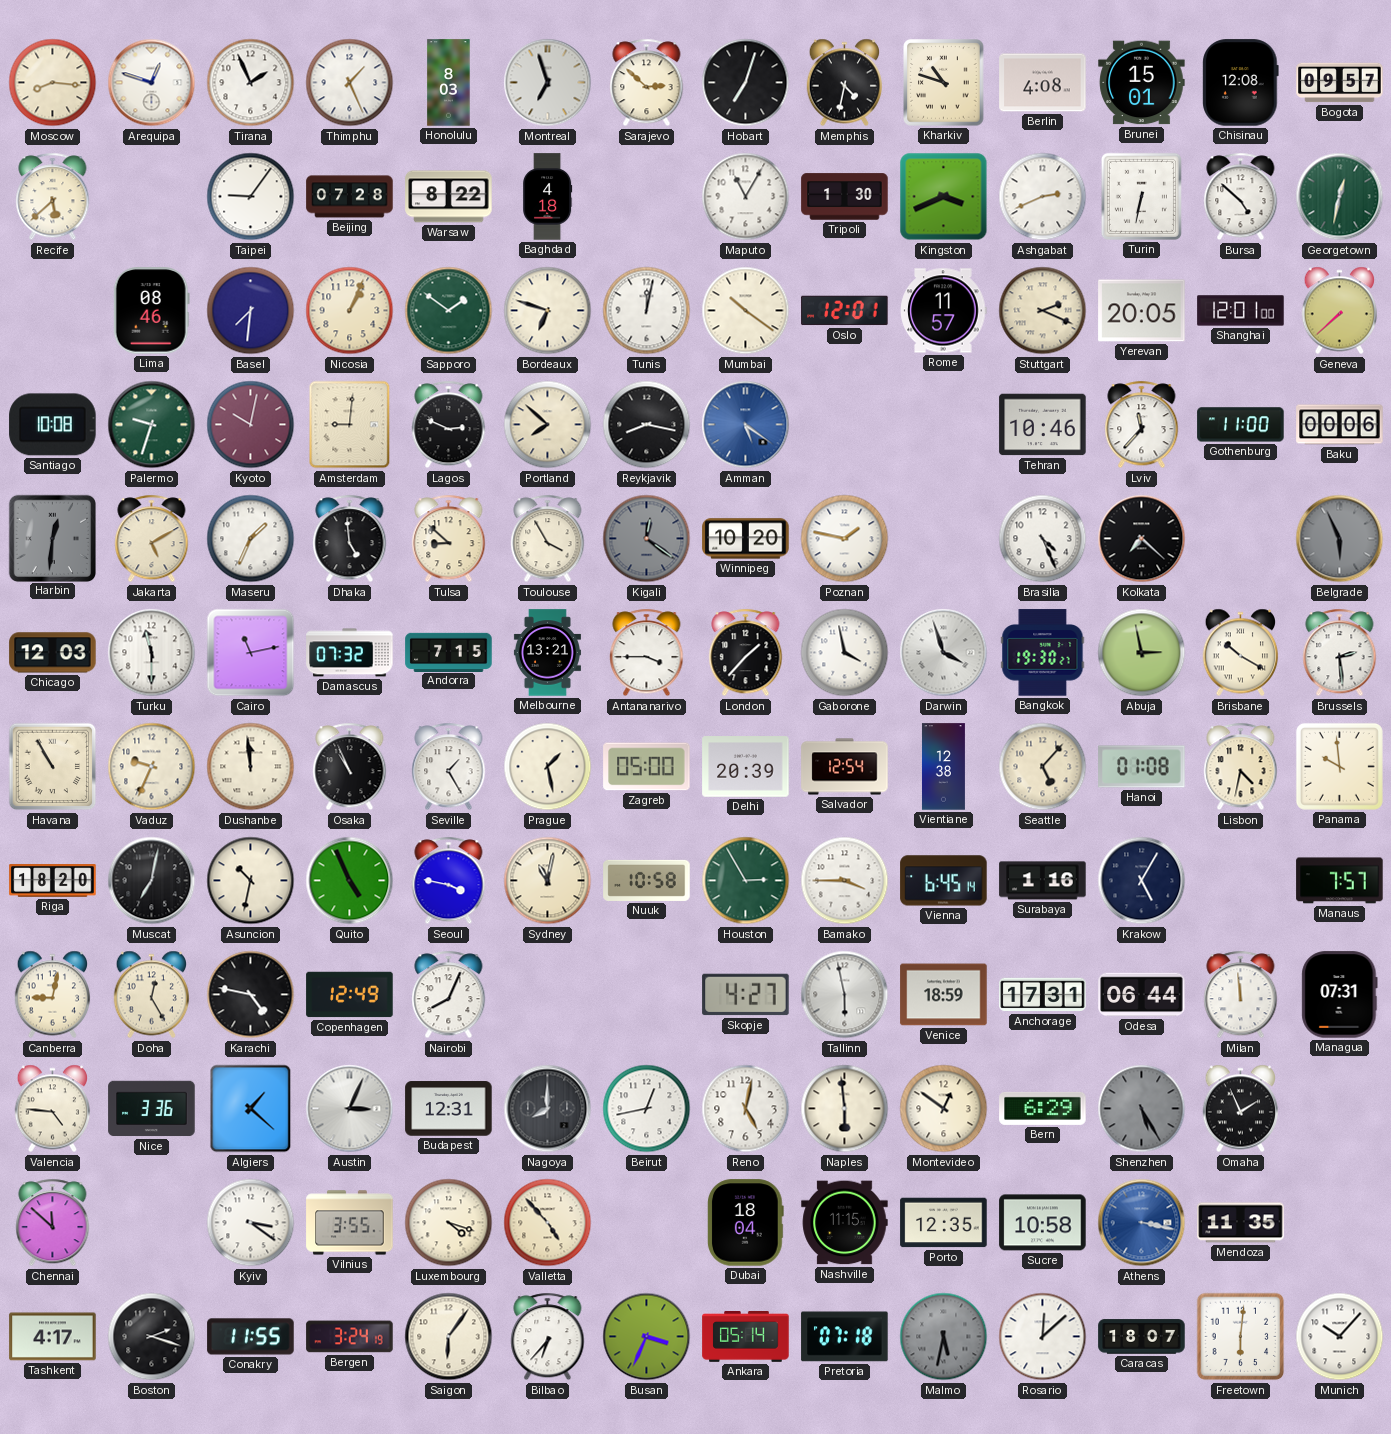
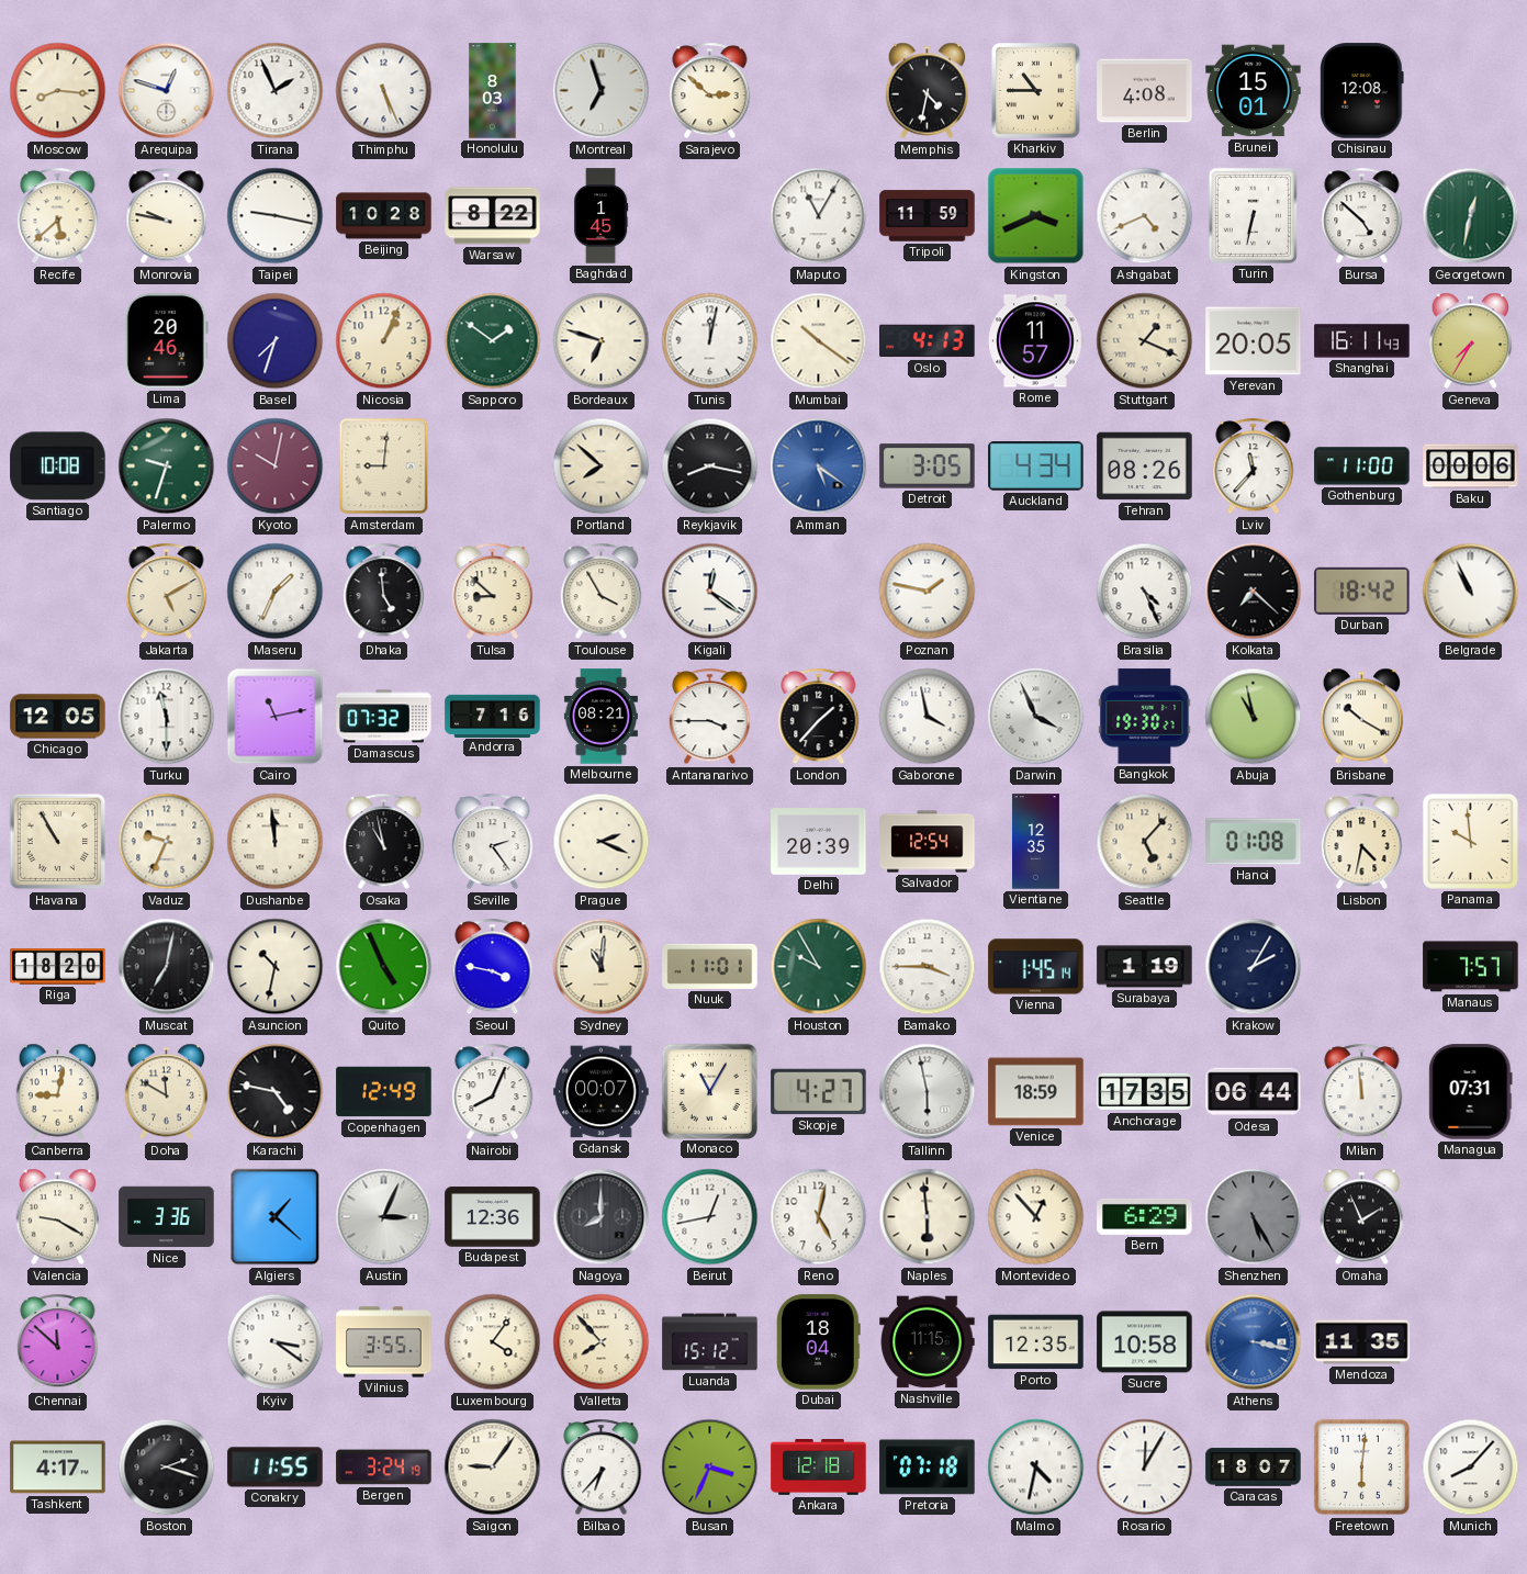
Thimphu: 1:26 -> 5:26 (384, 91)
Hobart: 7:03 -> none (746, 83)
Kharkiv: 10:48 -> 10:45 (1036, 91)
Bogota: 09:57 -> none (1340, 83)
Monrovia: none -> 9:47 (167, 216)
Taipei: 9:06 -> 9:17 (276, 216)
Beijing: 07:28 -> 10:28 (384, 216)
Baghdad: 4:18 -> 1:45 (602, 216)
Tripoli: 1:30 -> 11:59 (928, 216)
Ashgabat: 2:41 -> 4:41 (1145, 216)
Lima: 08:46 -> 20:46 (166, 341)
Basel: 7:31 -> 7:33 (276, 341)
Oslo: 12:01 -> 4:13 (928, 341)
Stuttgart: 2:19 -> 1:19 (1145, 341)
Shanghai: 12:01 -> 16:11 (1362, 341)
Geneva: 7:38 -> 7:35 (1471, 341)
Lagos: 2:49 -> none (449, 425)
Detroit: none -> 3:05 (928, 466)
Auckland: none -> 4:34 (1036, 466)
Tehran: 10:46 -> 08:26 (1145, 466)
Harbin: 12:31 -> none (52, 538)
Kigali dial: grey -> white (710, 592)
Winnipeg: 10:20 -> none (746, 539)
Durban: none -> 18:42 (1362, 591)
Belgrade: 5:56 -> 10:56 (1471, 592)
Belgrade dial: grey -> white (1471, 592)
Chicago: 12:03 -> 12:05 (58, 717)
Andorra: 7:15 -> 7:16 (493, 716)
Melbourne: 13:21 -> 08:21 (600, 717)
Darwin: 3:57 -> 3:56 (1036, 717)
Abuja: 2:58 -> 10:58 (1254, 717)
Brussels: 2:29 -> none (1340, 653)
Osaka: 10:56 -> 10:58 (384, 842)
Seville: 1:25 -> 2:24 (493, 842)
Prague: 1:28 -> 2:19 (602, 842)
Zagreb: 05:00 -> none (647, 767)
Vientiane: 12:38 -> 12:35 (1035, 842)
Sydney: 11:02 -> 11:01 (602, 967)
Nuuk: 10:58 -> 11:01 (710, 966)
Houston: 2:55 -> 9:55 (819, 967)
Vienna: 6:45 -> 1:45 (1036, 967)
Surabaya: 1:16 -> 1:19 (1145, 967)
Krakow: 5:05 -> 2:05 (1254, 967)
Doha: 12:25 -> 11:50 (167, 1092)
Gdansk: none -> 00:07 (602, 1092)
Monaco: none -> 11:05 (709, 1091)
Anchorage: 17:31 -> 17:35 (1145, 1092)
Valencia: 4:46 -> 9:20 (58, 1217)
Budapest: 12:31 -> 12:36 (493, 1217)
Montevideo: 12:51 -> 12:53 (1036, 1217)
Luxembourg: 4:18 -> 4:06 (493, 1342)
Valletta: 4:53 -> 7:53 (602, 1342)
Luanda: none -> 15:12 (710, 1342)
Saigon: 6:06 -> 9:06 (493, 1468)
Ankara: 05:14 -> 12:18 (819, 1468)
Malmo: 5:32 -> 4:32 (1036, 1468)
Malmo dial: grey -> white (1036, 1468)
Rosario: 12:08 -> 12:05 (1145, 1468)
Munich: 10:07 -> 8:07 (1471, 1468)
